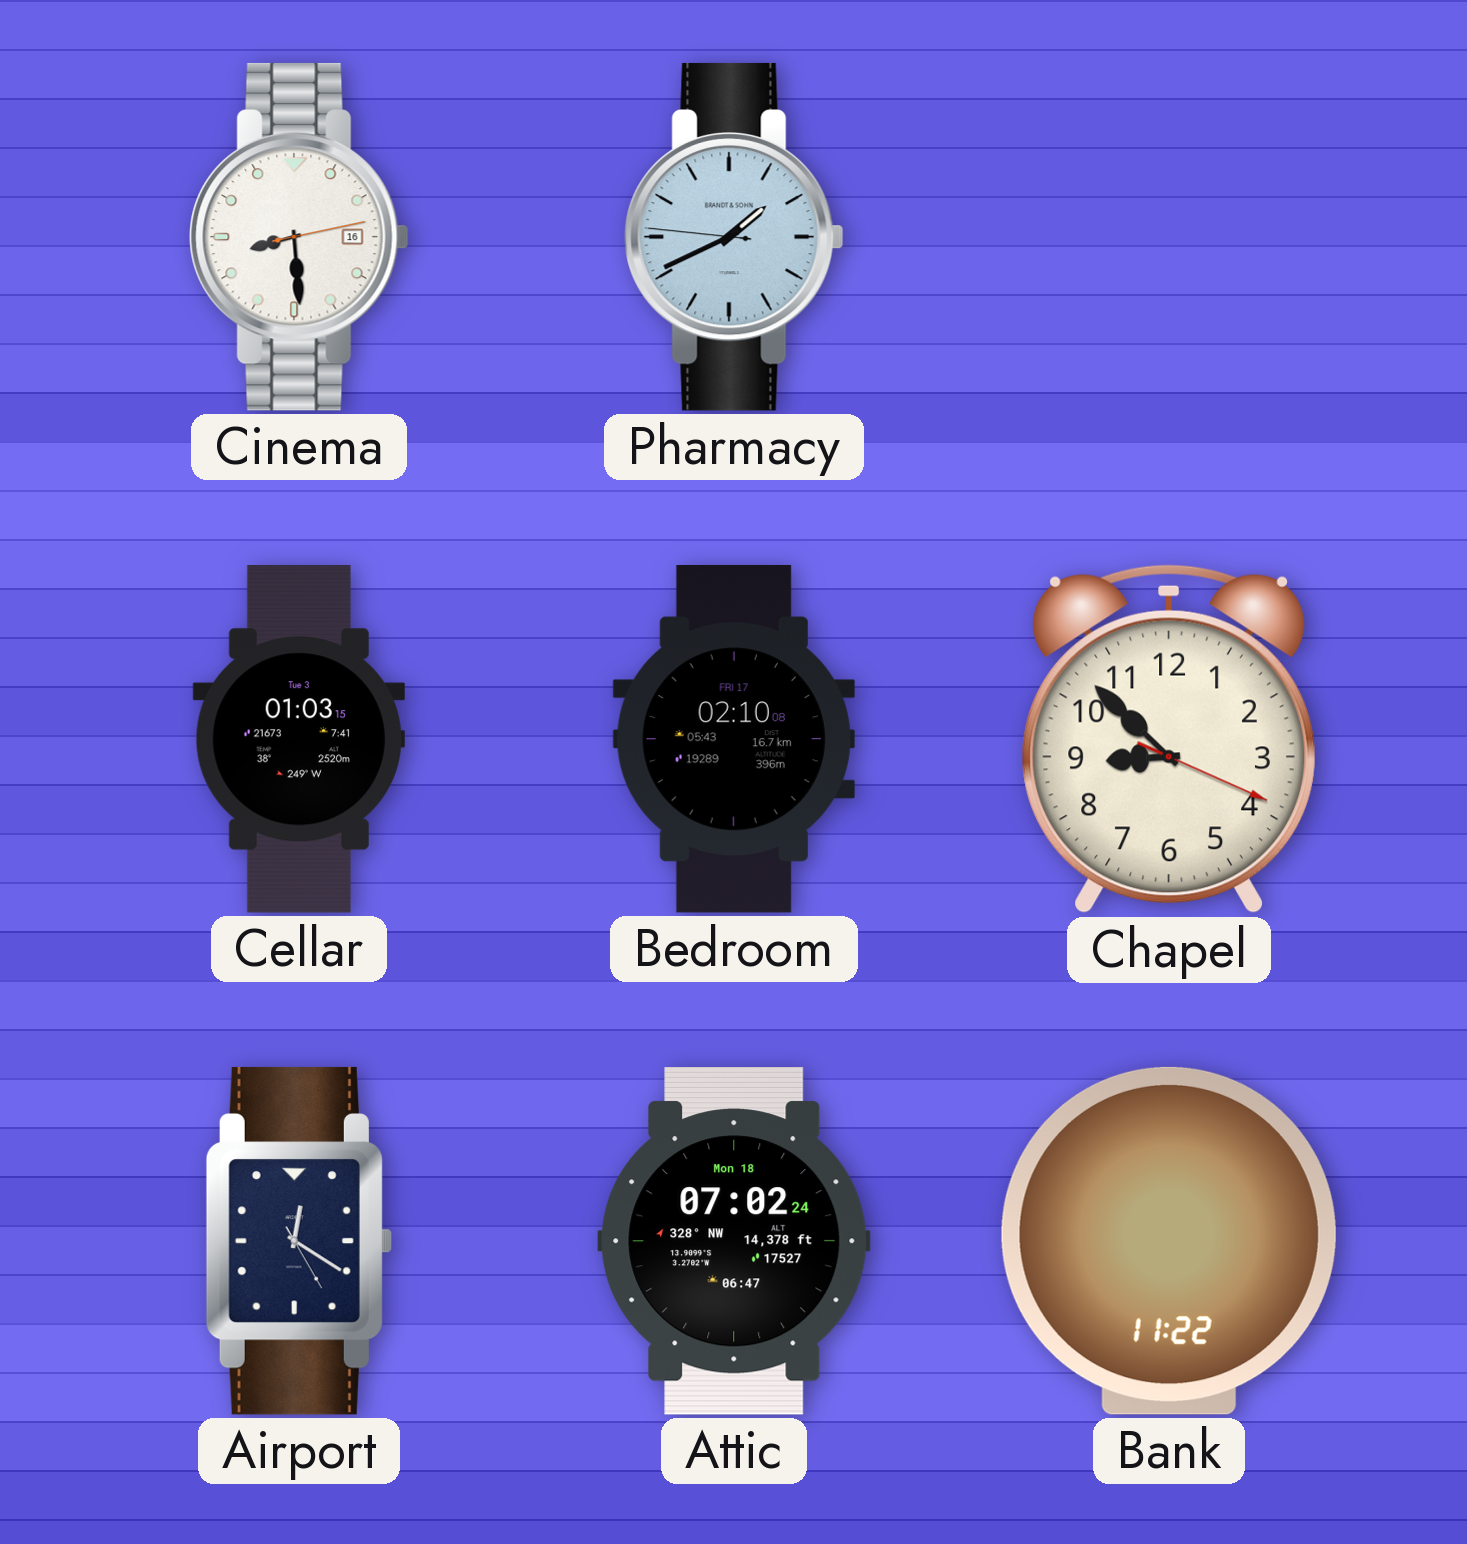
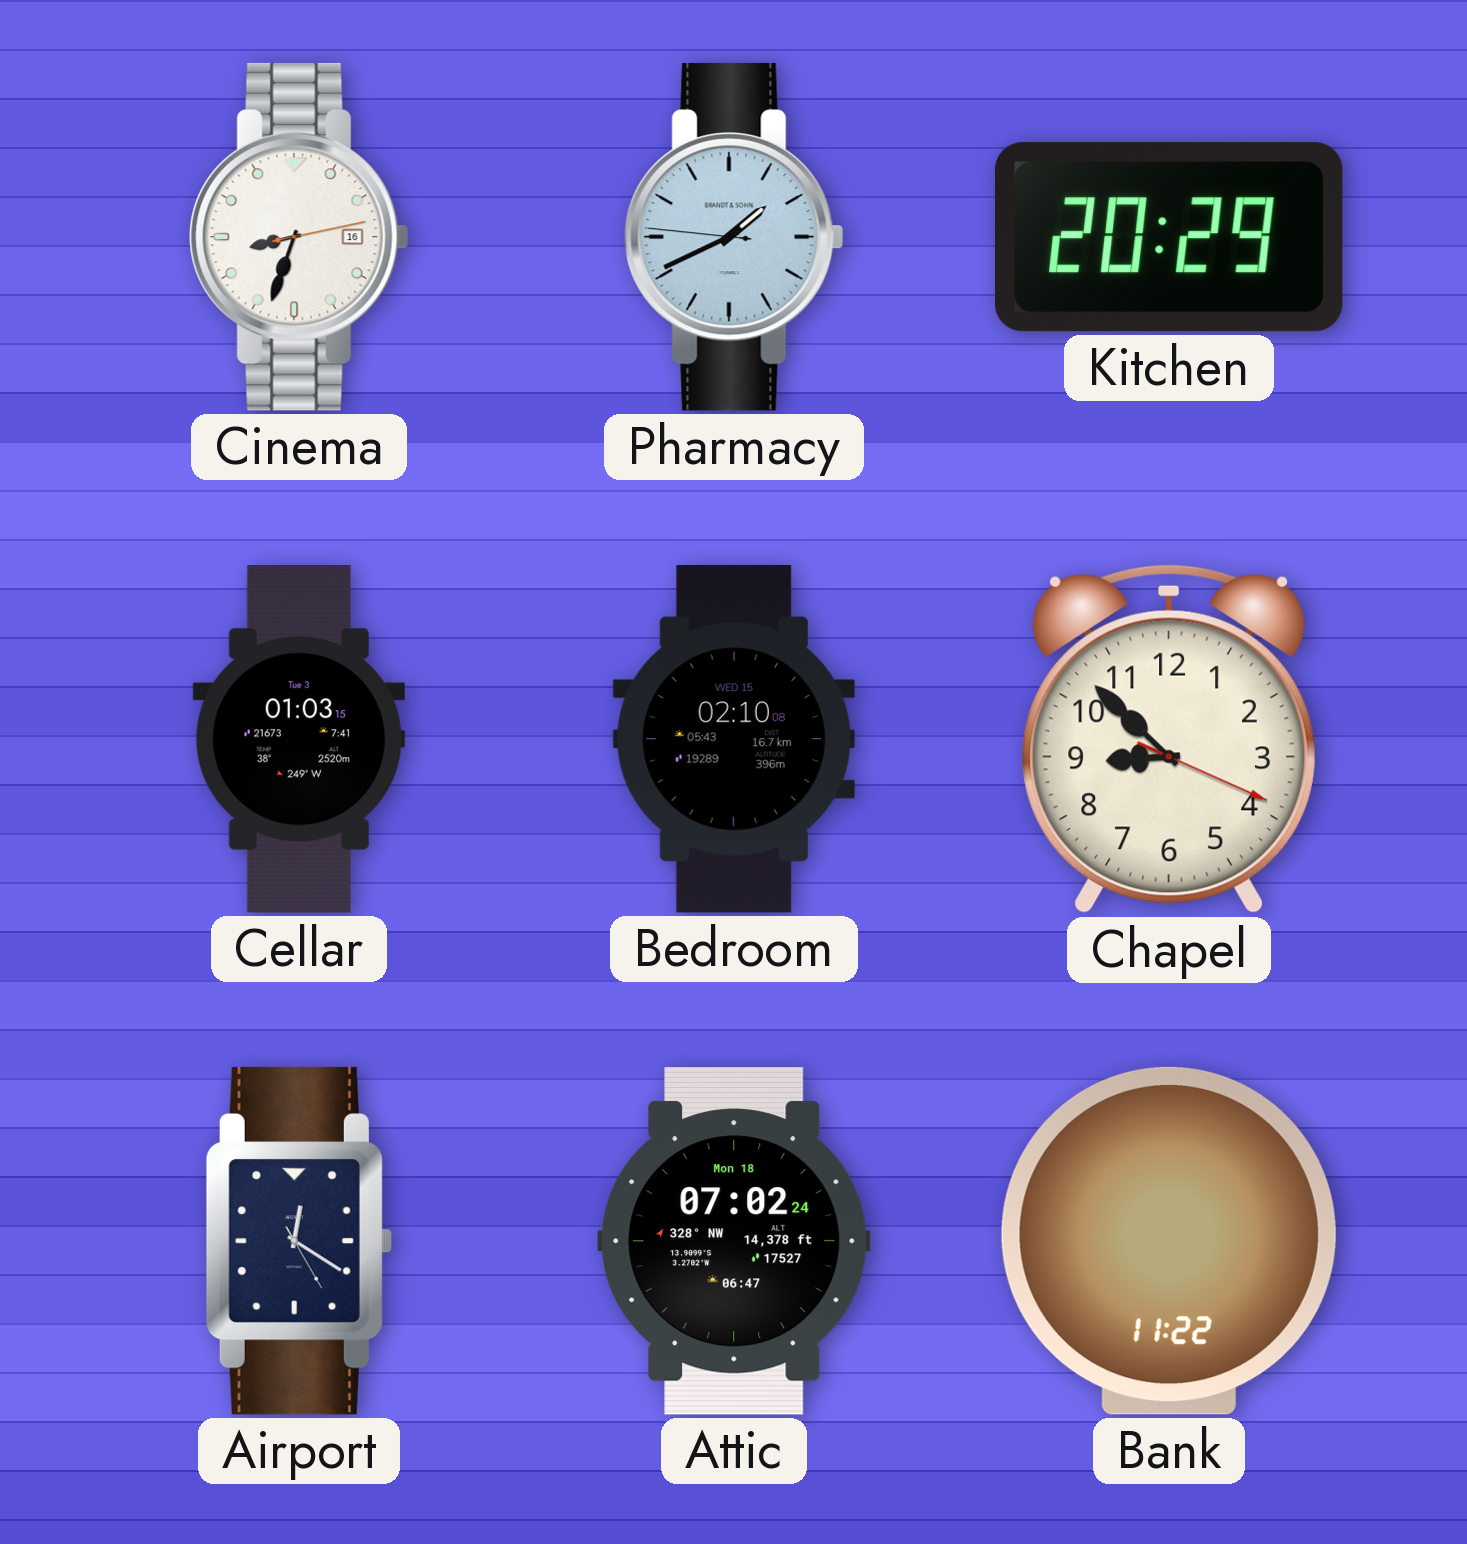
Cinema: 8:29 -> 8:33 (299, 237)
Kitchen: none -> 20:29 (1169, 237)
Bedroom date: FRI 17 -> WED 15 (734, 739)
